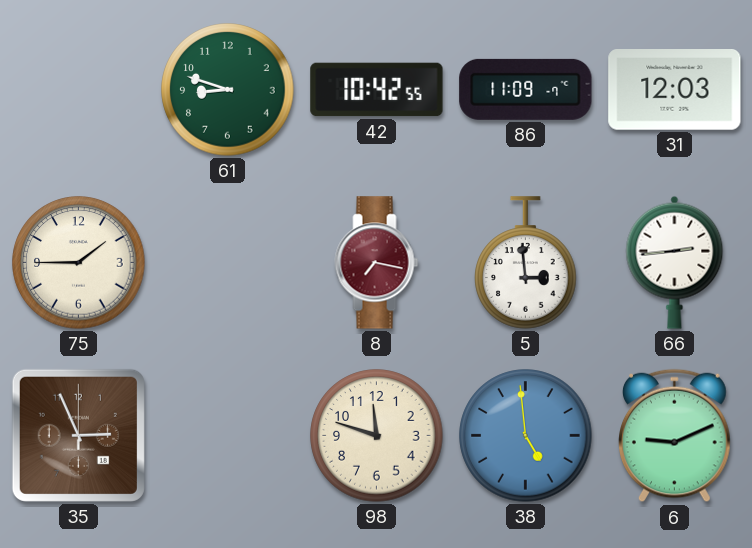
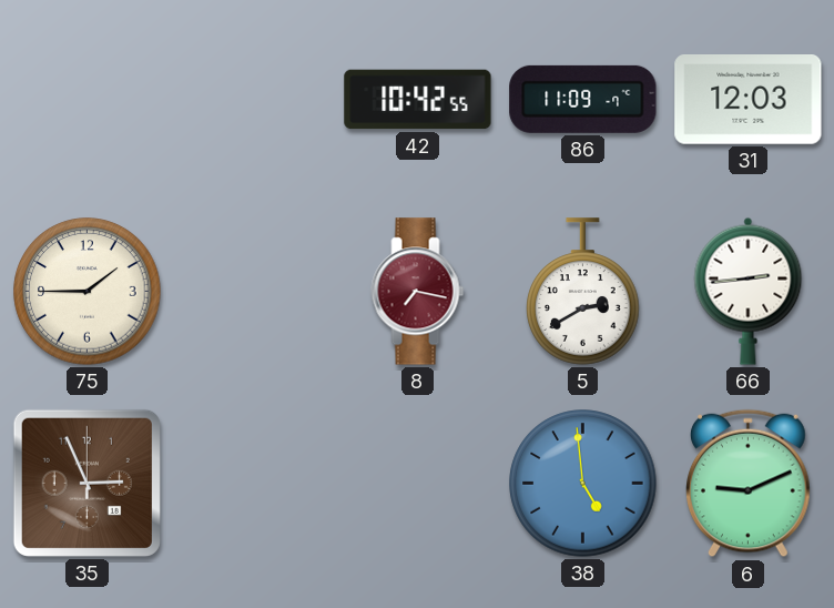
61: 8:48 -> none (228, 90)
5: 2:59 -> 2:40 (583, 292)
98: 11:48 -> none (377, 436)
